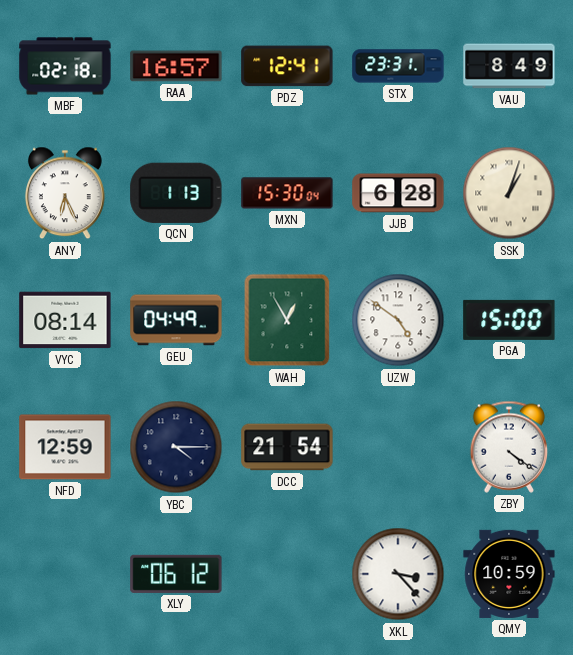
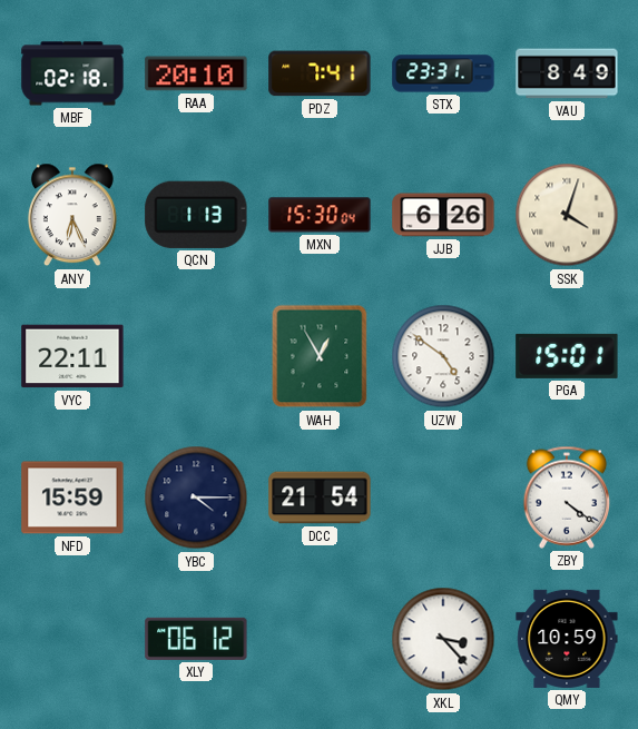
RAA: 16:57 -> 20:10 (196, 73)
PDZ: 12:41 -> 7:41 (320, 73)
JJB: 6:28 -> 6:26 (443, 215)
SSK: 1:03 -> 4:03 (567, 215)
VYC: 08:14 -> 22:11 (72, 356)
GEU: 04:49 -> none (176, 320)
PGA: 15:00 -> 15:01 (567, 356)
NFD: 12:59 -> 15:59 (72, 498)
